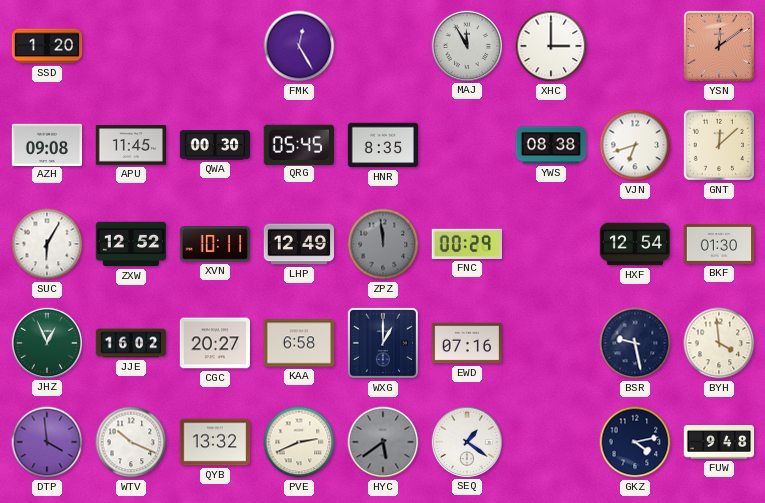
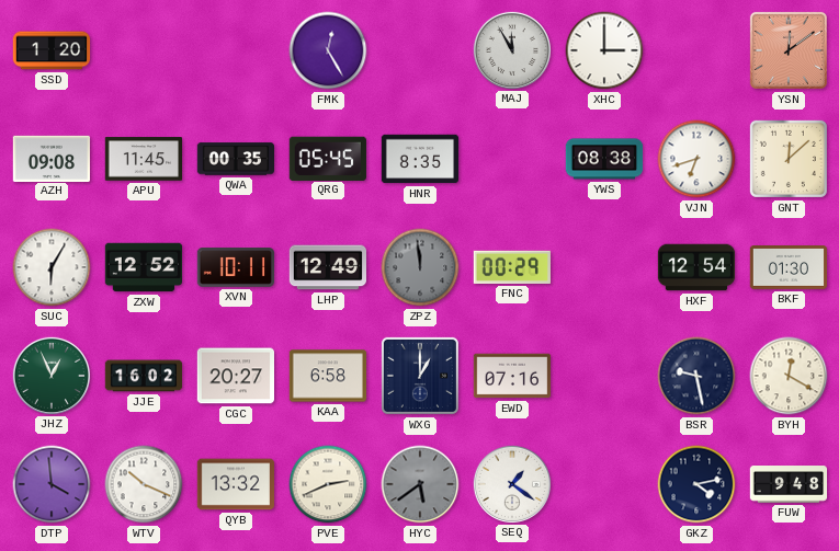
QWA: 00:30 -> 00:35 (235, 159)
BYH: 3:59 -> 12:20 (789, 376)
